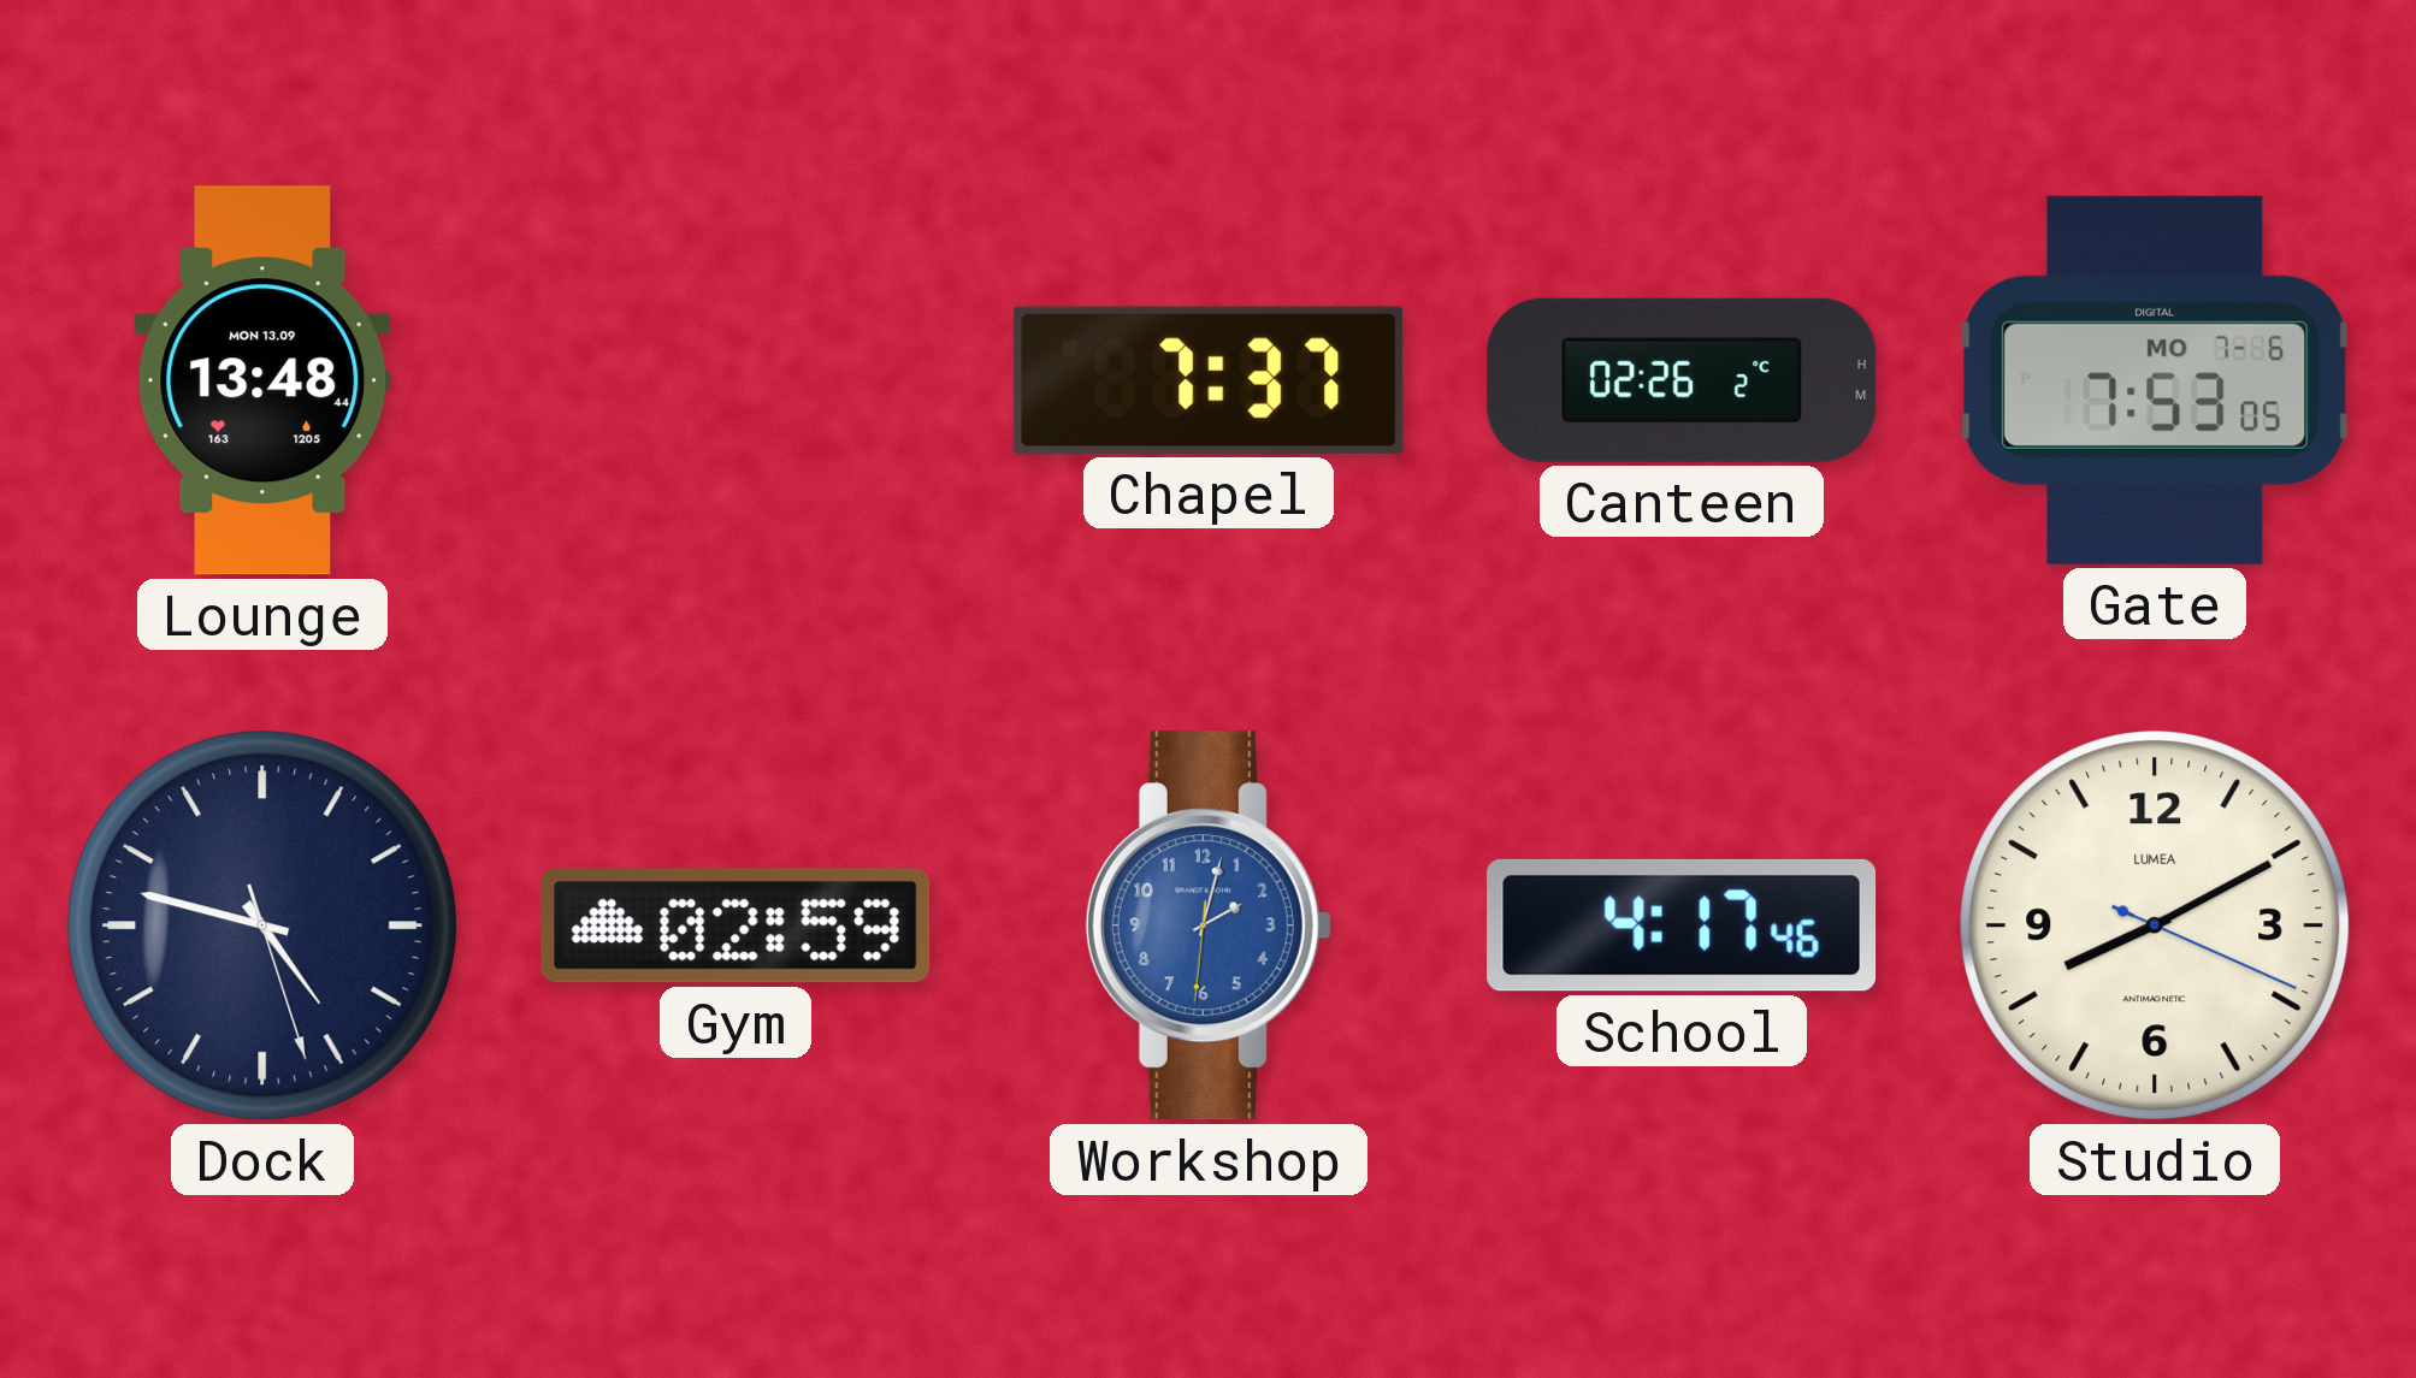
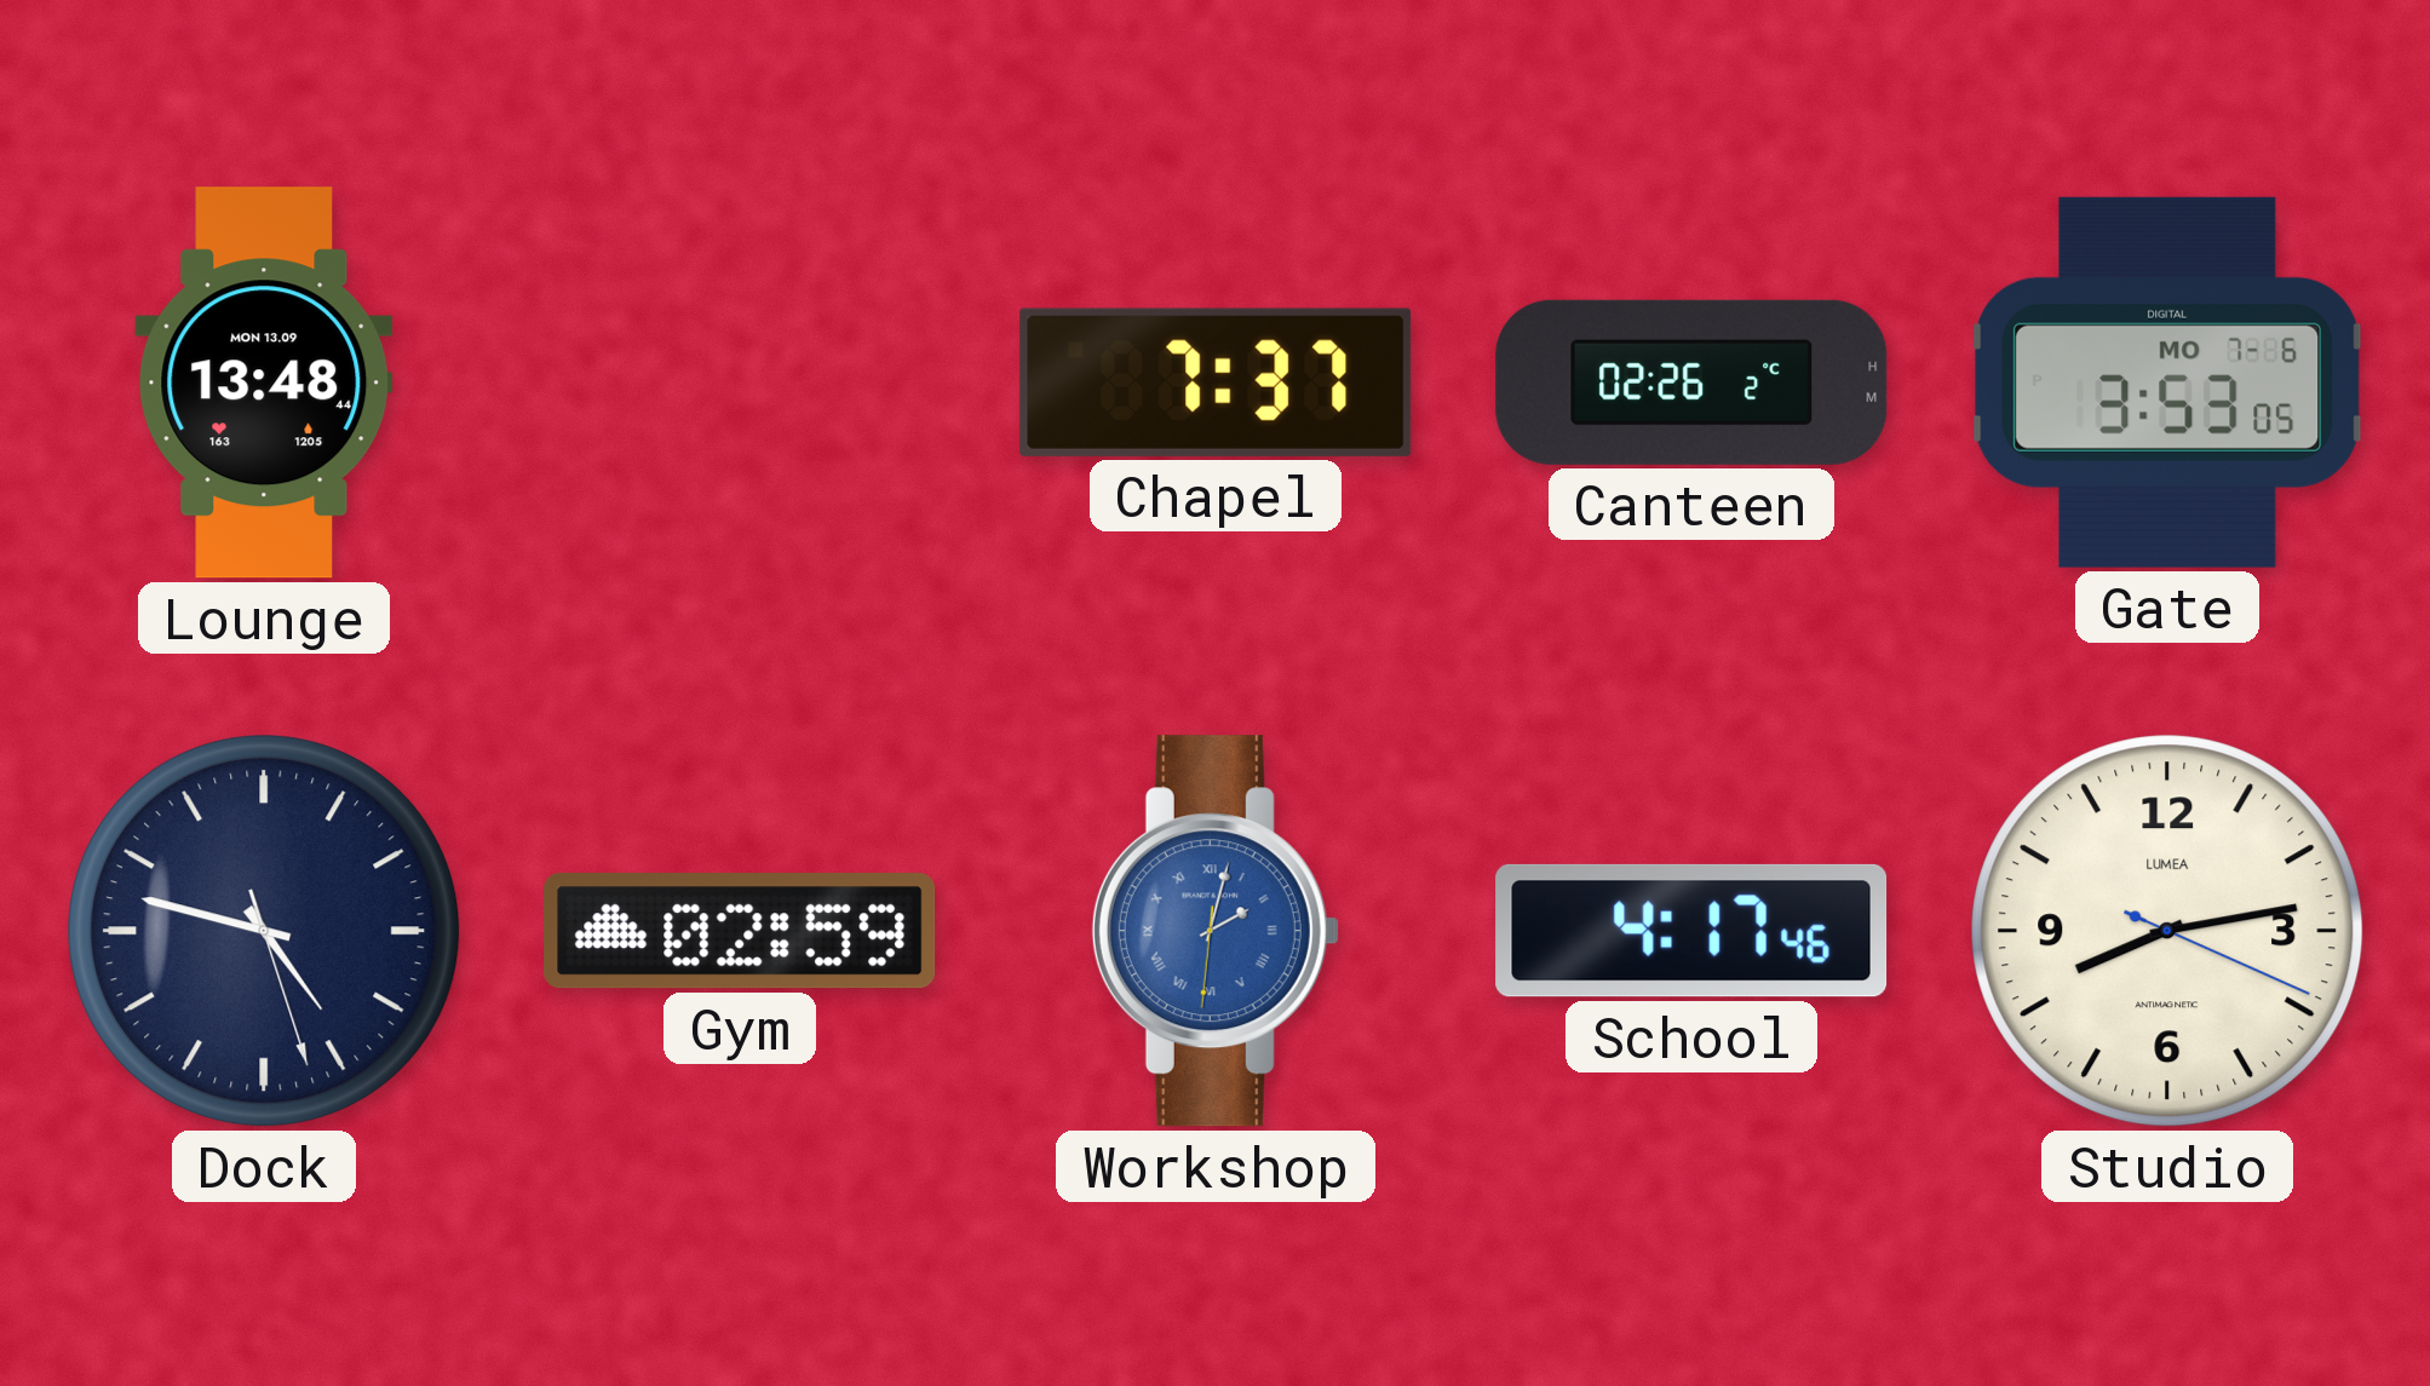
Gate: 7:53 -> 3:53 (2167, 383)
Workshop numerals: Arabic -> Roman (1216, 931)
Studio: 8:10 -> 8:13 (2167, 931)
